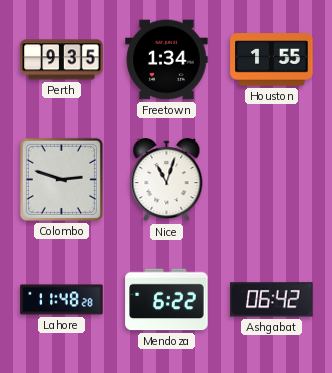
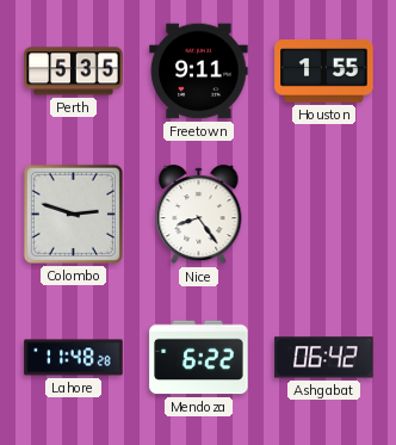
Perth: 9:35 -> 5:35 (74, 72)
Freetown: 1:34 -> 9:11 (199, 72)
Nice: 11:03 -> 8:24 (199, 215)
